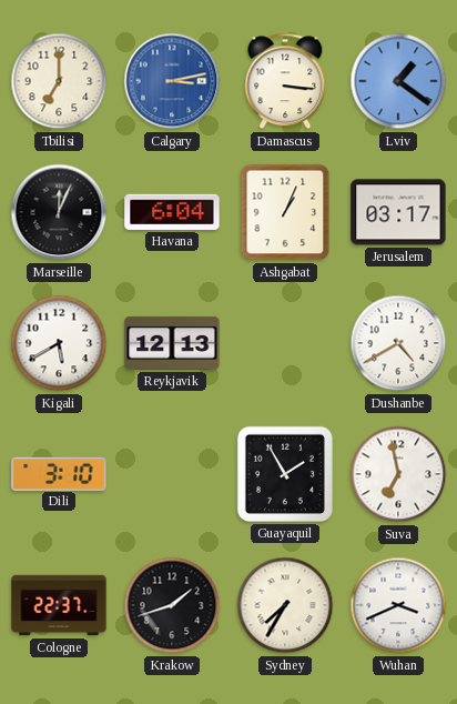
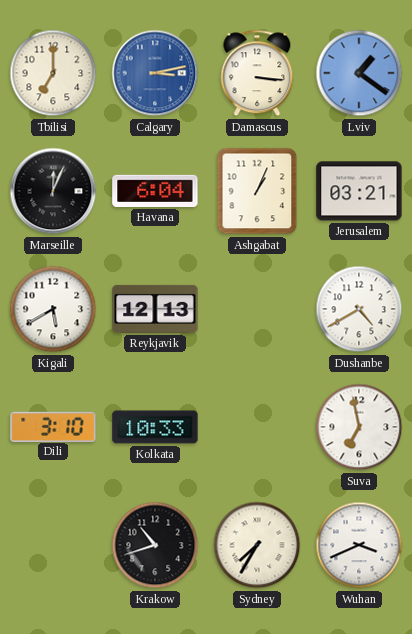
Jerusalem: 03:17 -> 03:21 (359, 191)
Kolkata: none -> 10:33 (155, 427)
Guayaquil: 1:55 -> none (285, 474)
Cologne: 22:37 -> none (59, 605)
Krakow: 1:42 -> 10:42 (155, 545)
